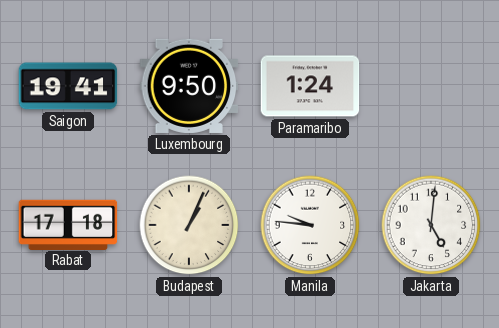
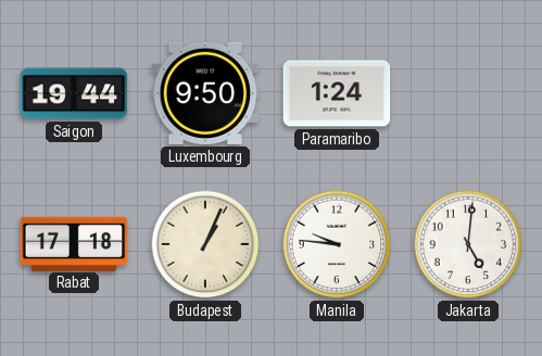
Saigon: 19:41 -> 19:44 (74, 93)
